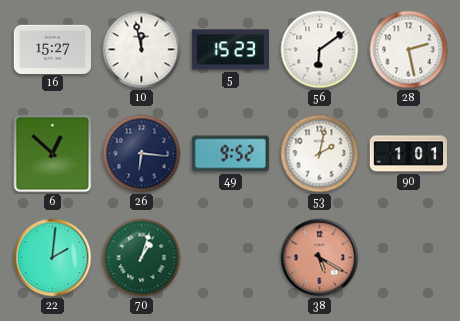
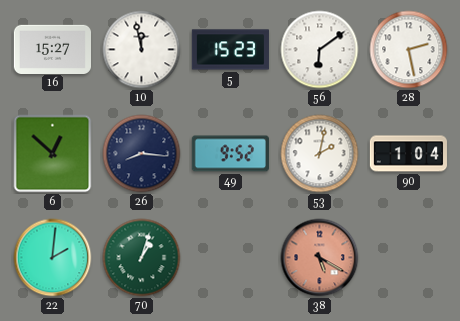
26: 6:16 -> 8:16 (142, 154)
90: 1:01 -> 1:04 (408, 154)
